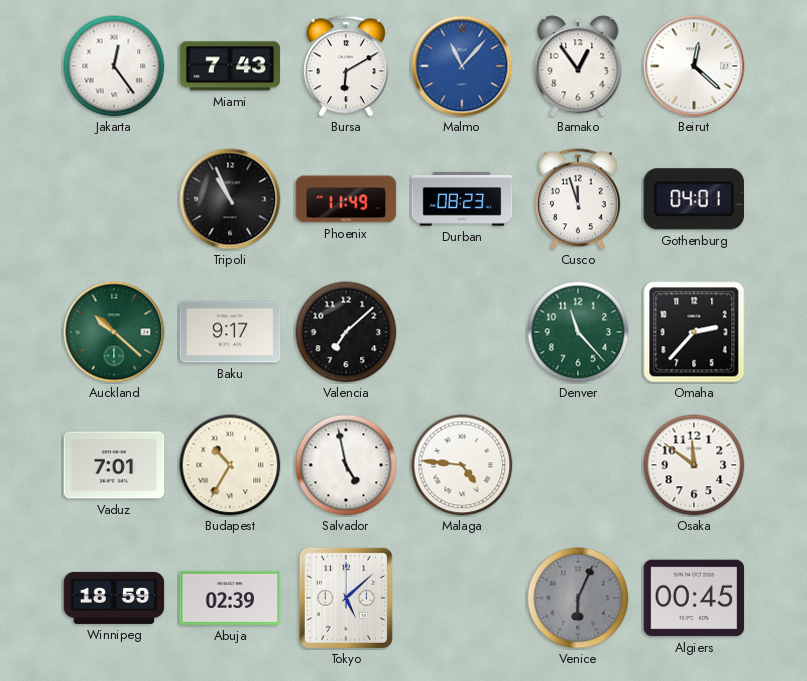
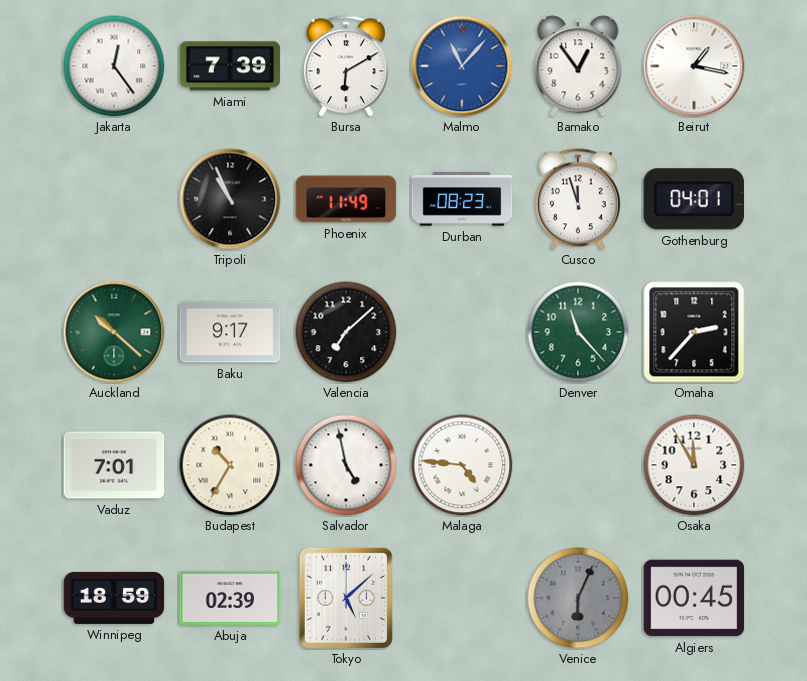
Miami: 7:43 -> 7:39 (230, 66)
Beirut: 12:22 -> 1:17 (694, 66)
Osaka: 11:51 -> 11:55 (694, 465)
